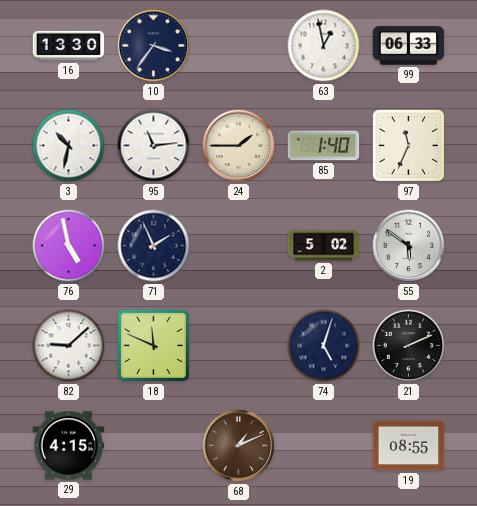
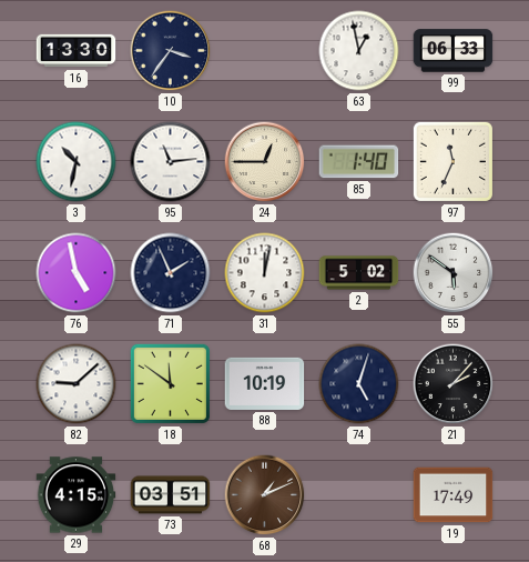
24: 1:45 -> 12:45 (265, 162)
31: none -> 12:02 (265, 273)
18: 11:49 -> 11:51 (170, 383)
88: none -> 10:19 (265, 383)
21: 2:11 -> 2:07 (454, 384)
73: none -> 03:51 (171, 495)
19: 08:55 -> 17:49 (454, 495)
